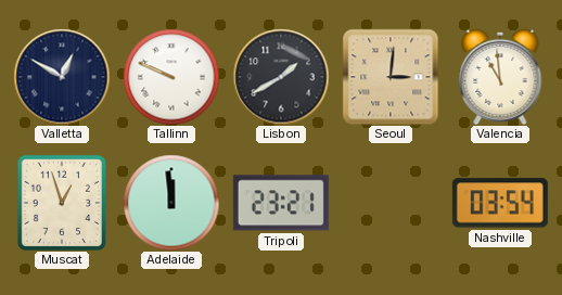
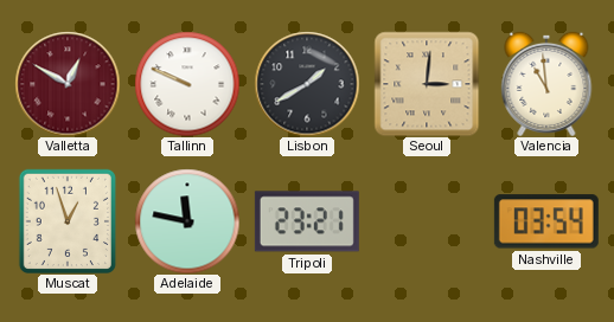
Valletta dial: navy -> burgundy (68, 84)
Adelaide: 11:59 -> 11:47 (187, 221)
